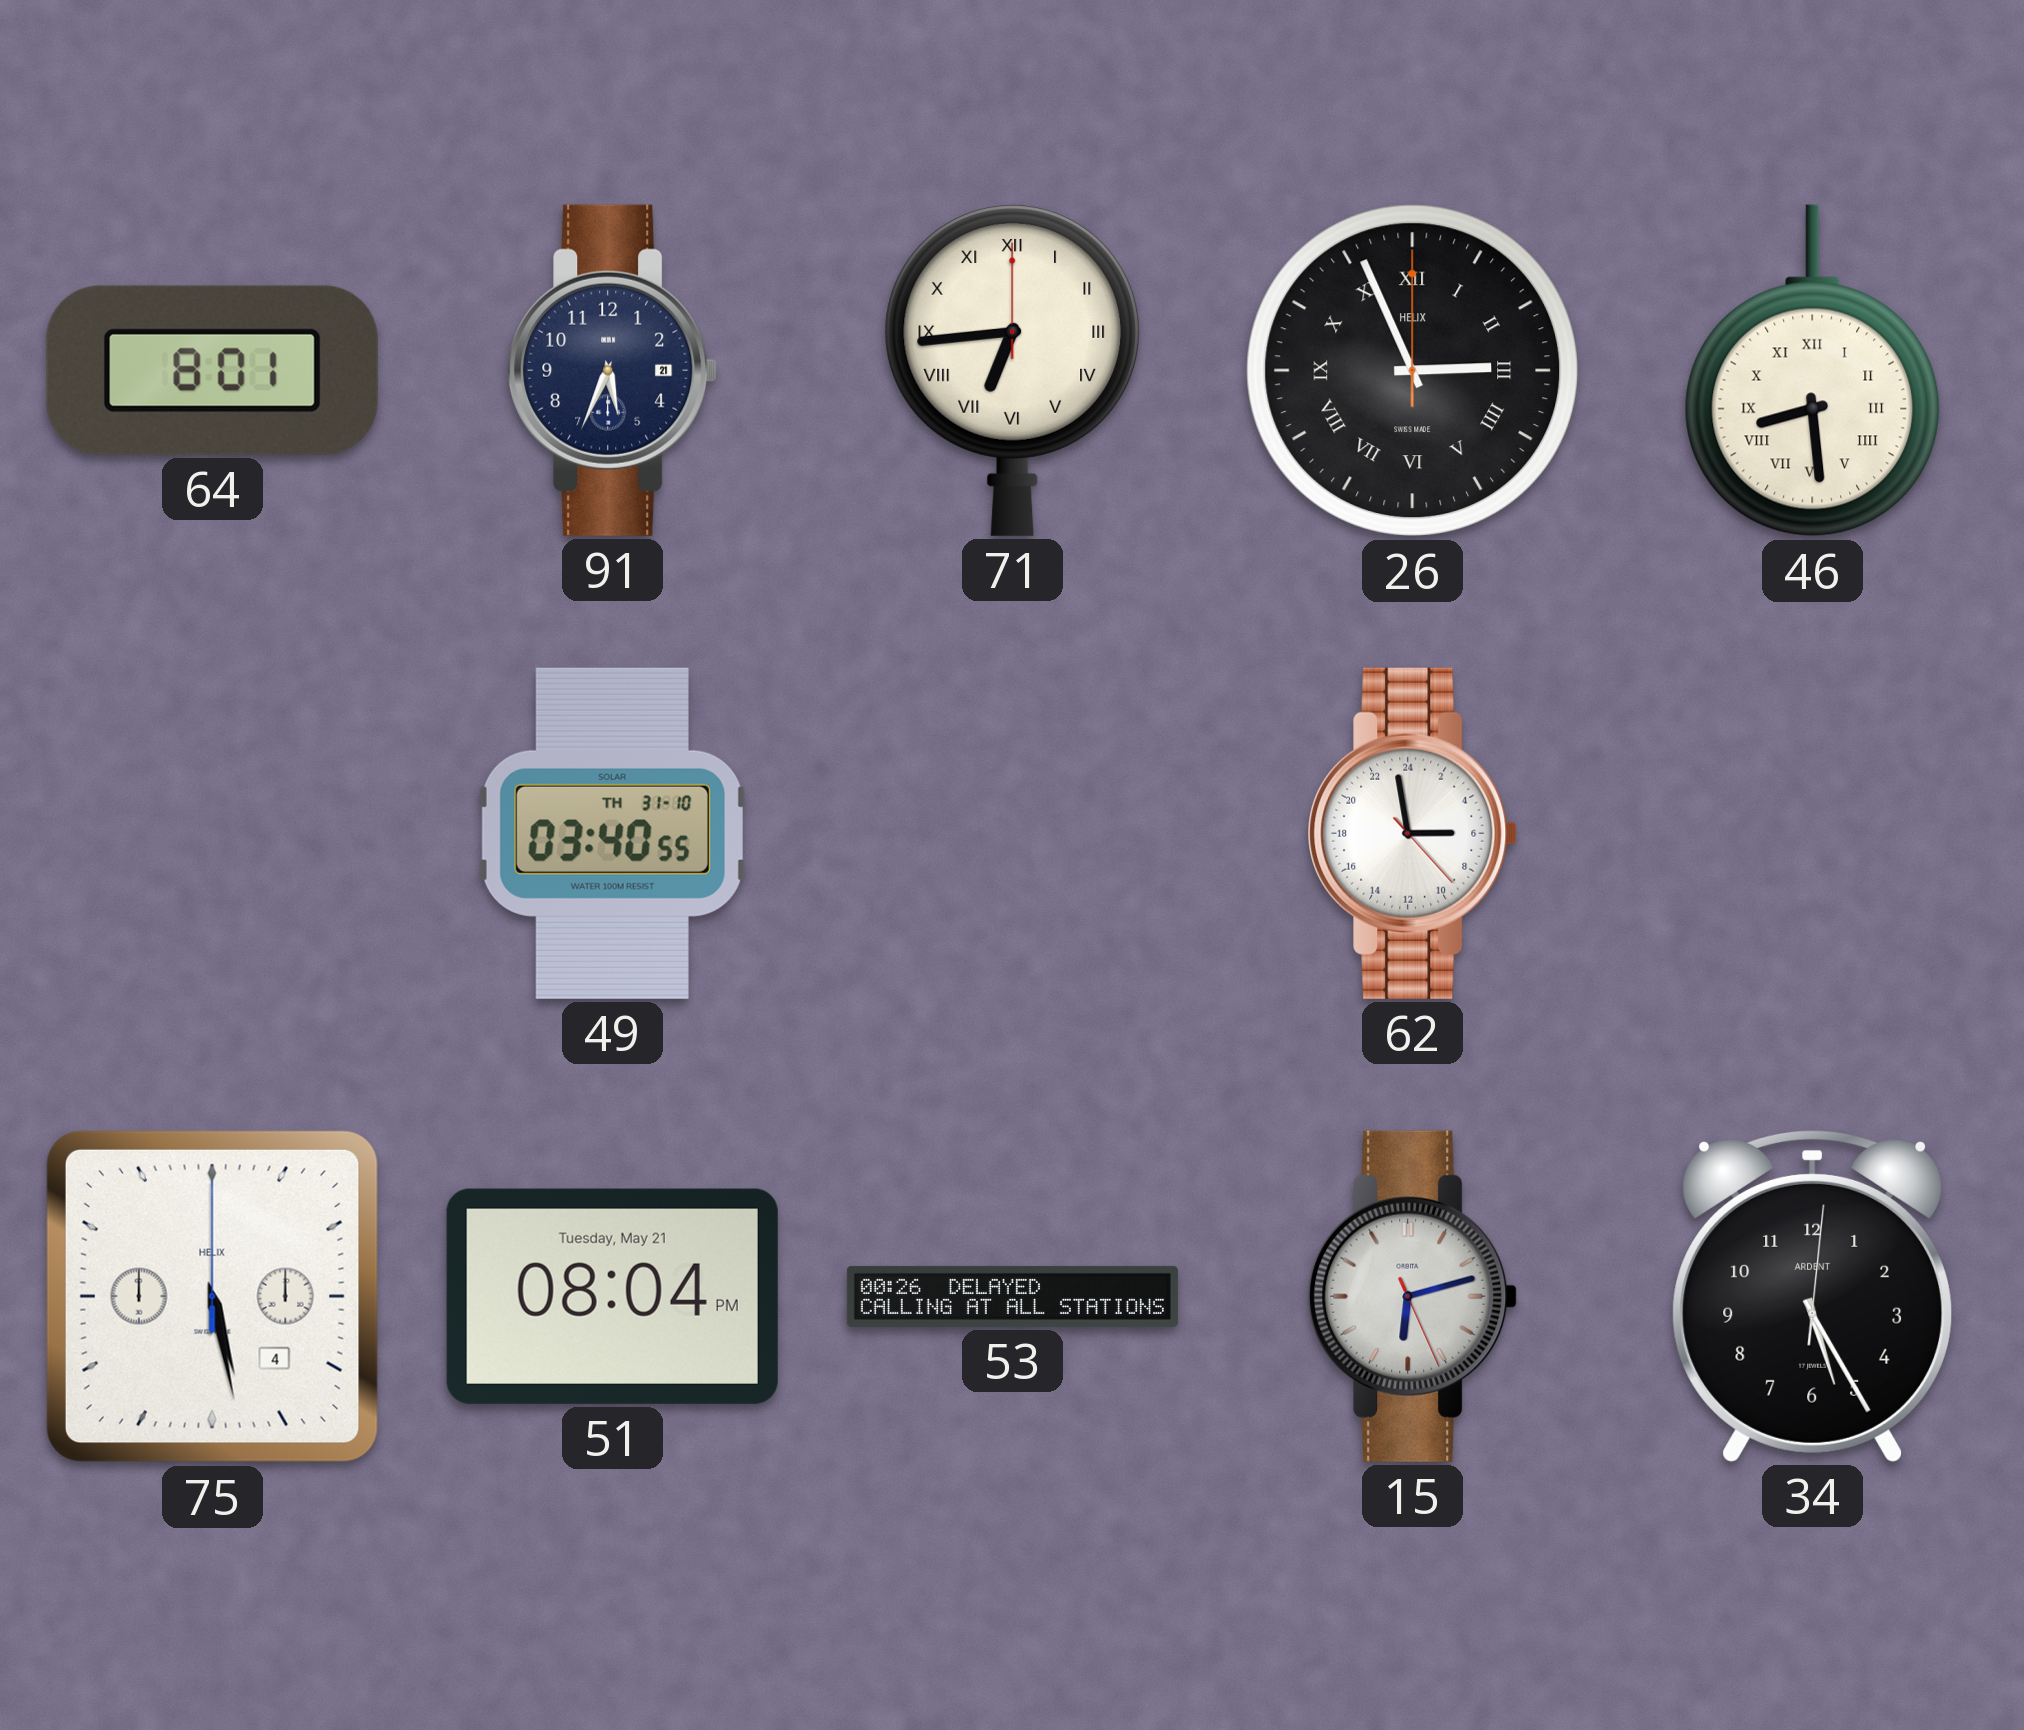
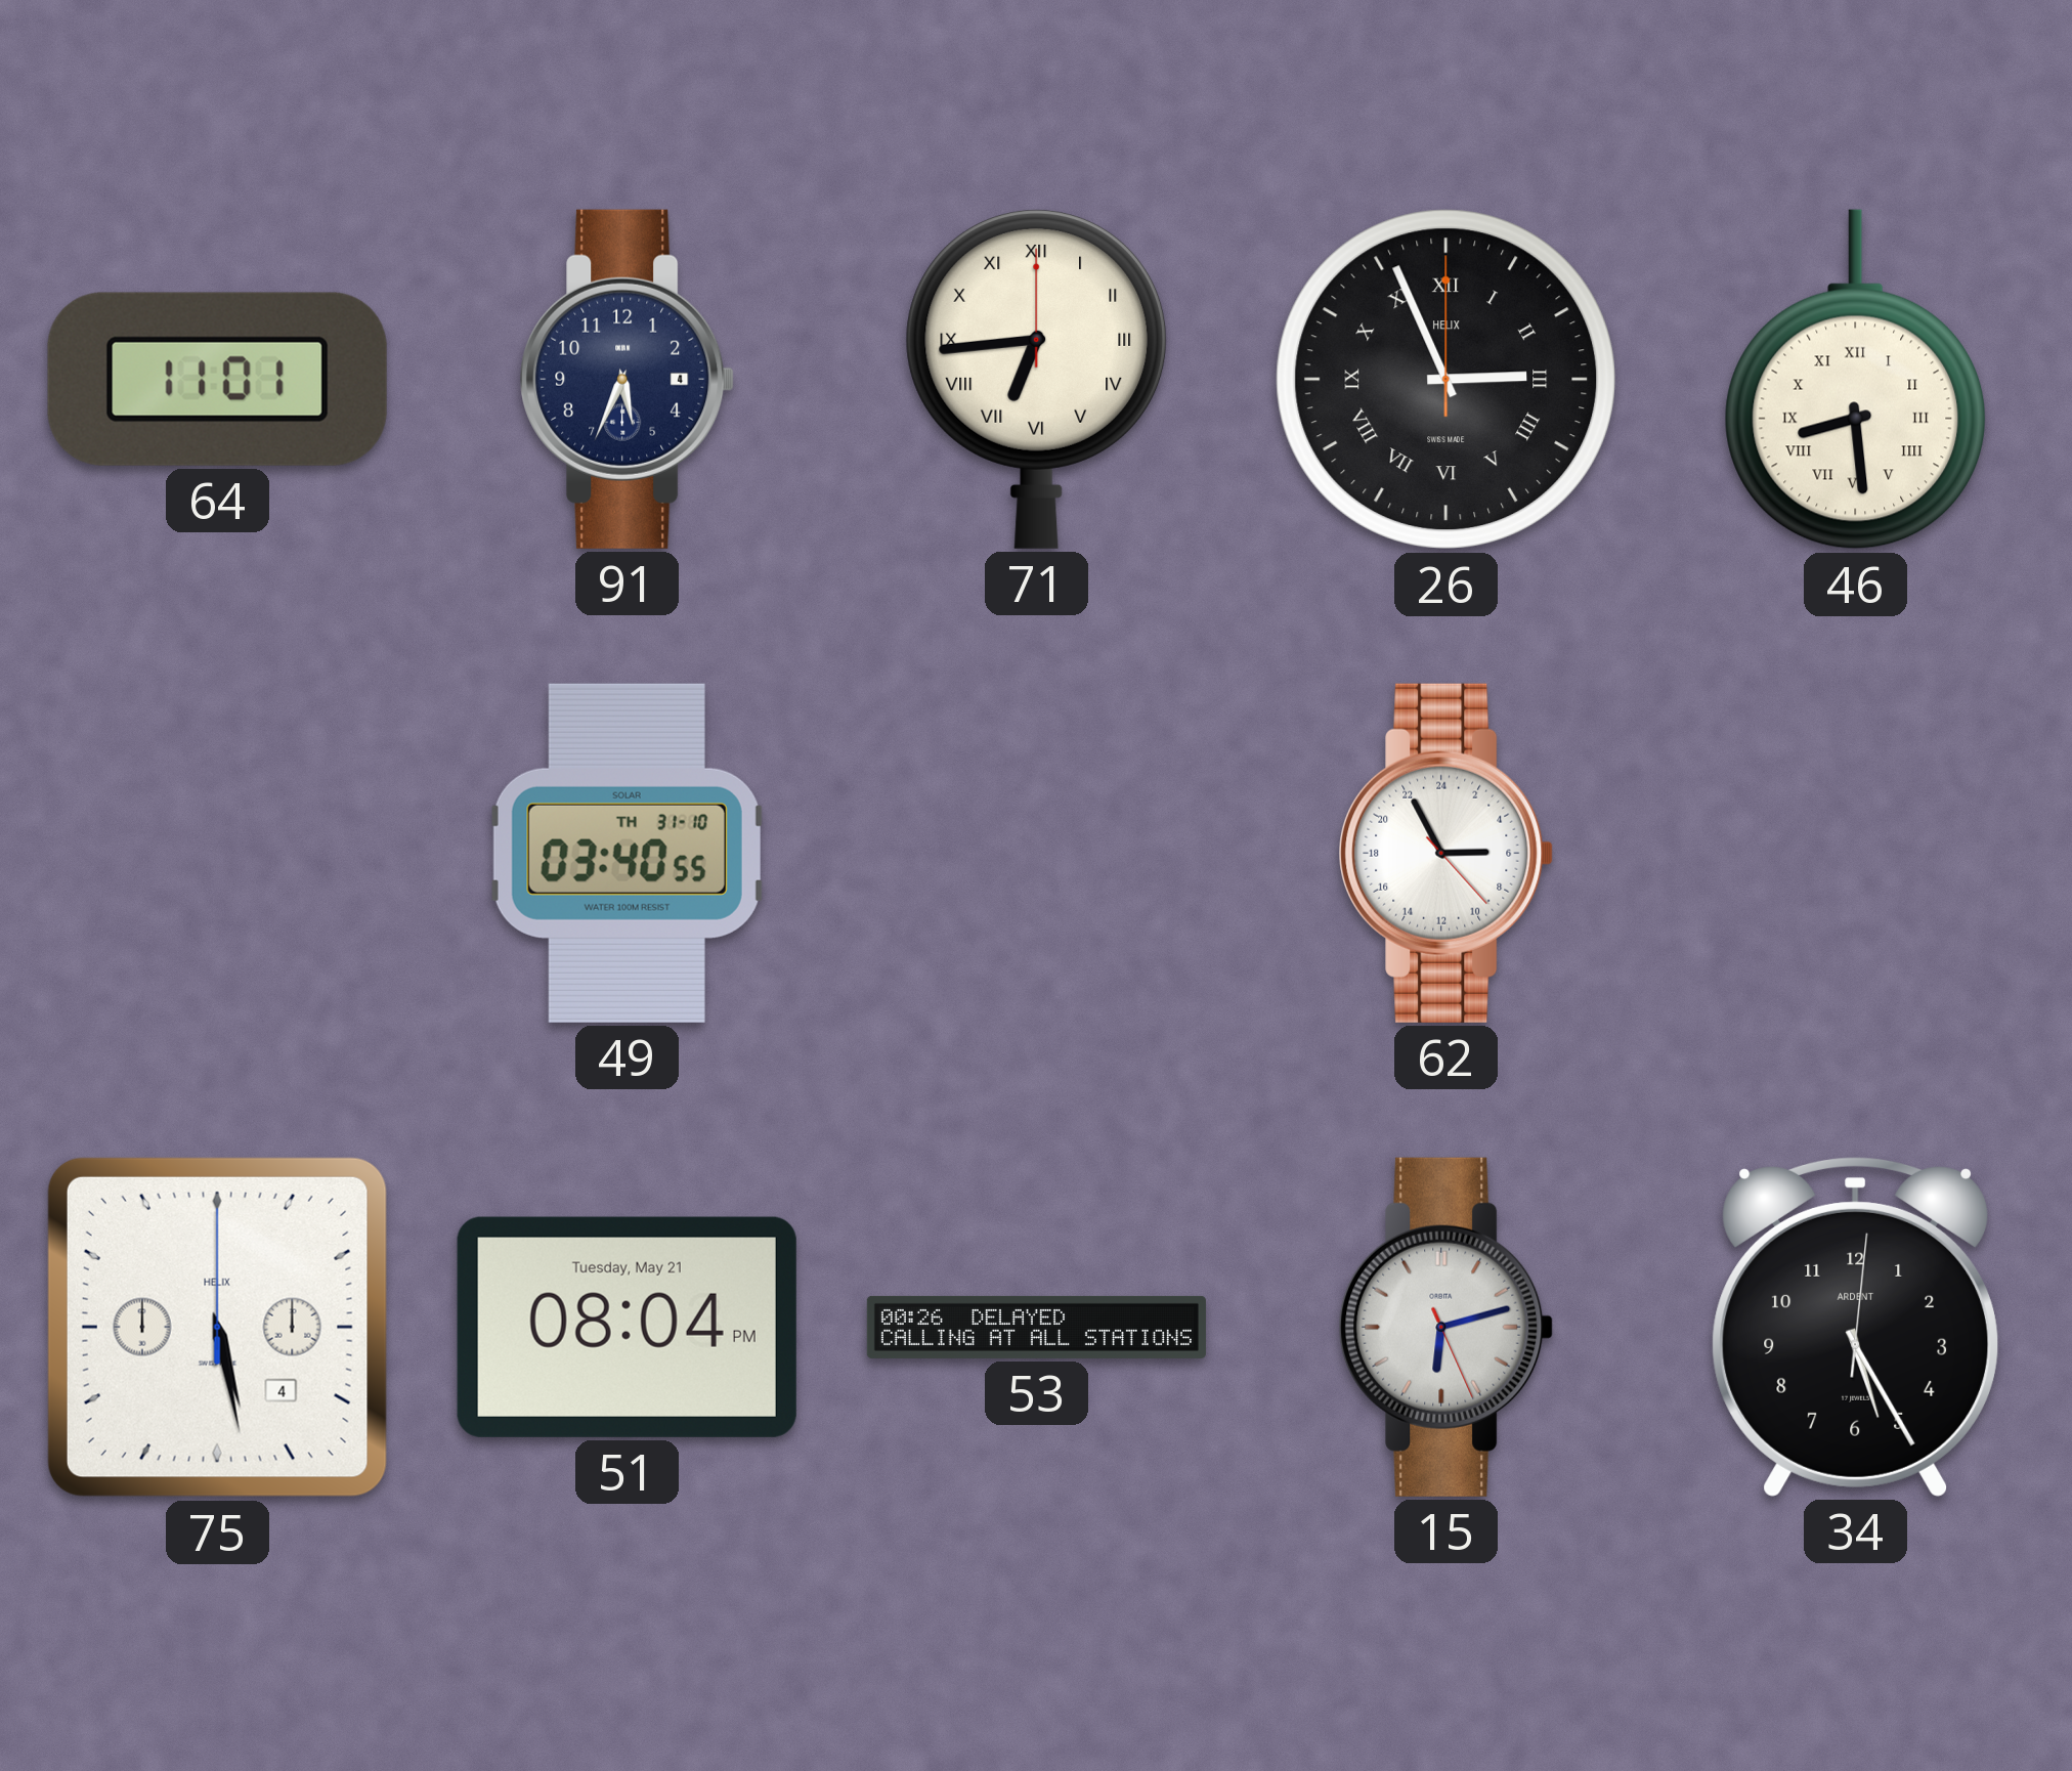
64: 8:01 -> 11:01 (217, 379)
91 date: 21 -> 4 (628, 379)
62: 5:58 -> 5:55 (1447, 853)
